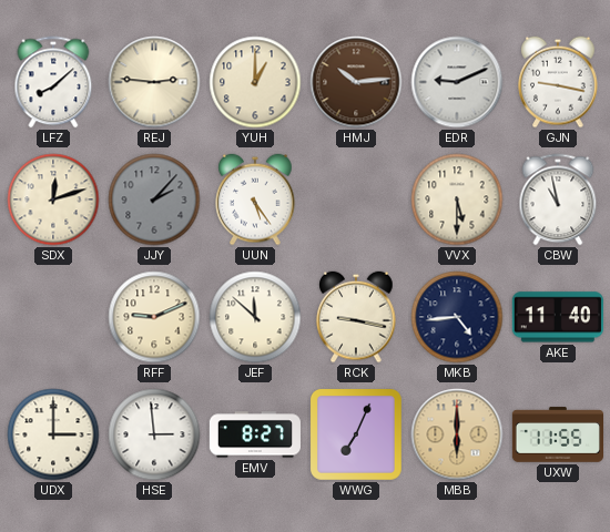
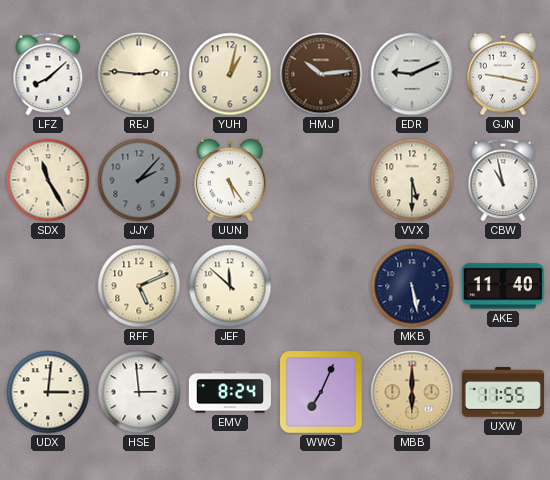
YUH: 1:00 -> 1:02 (230, 74)
SDX: 12:12 -> 11:25 (48, 180)
RFF: 9:11 -> 5:11 (139, 286)
RCK: 9:17 -> none (356, 317)
MKB: 4:44 -> 5:28 (412, 286)
UDX: 3:00 -> 3:01 (48, 392)
EMV: 8:27 -> 8:24 (230, 392)
